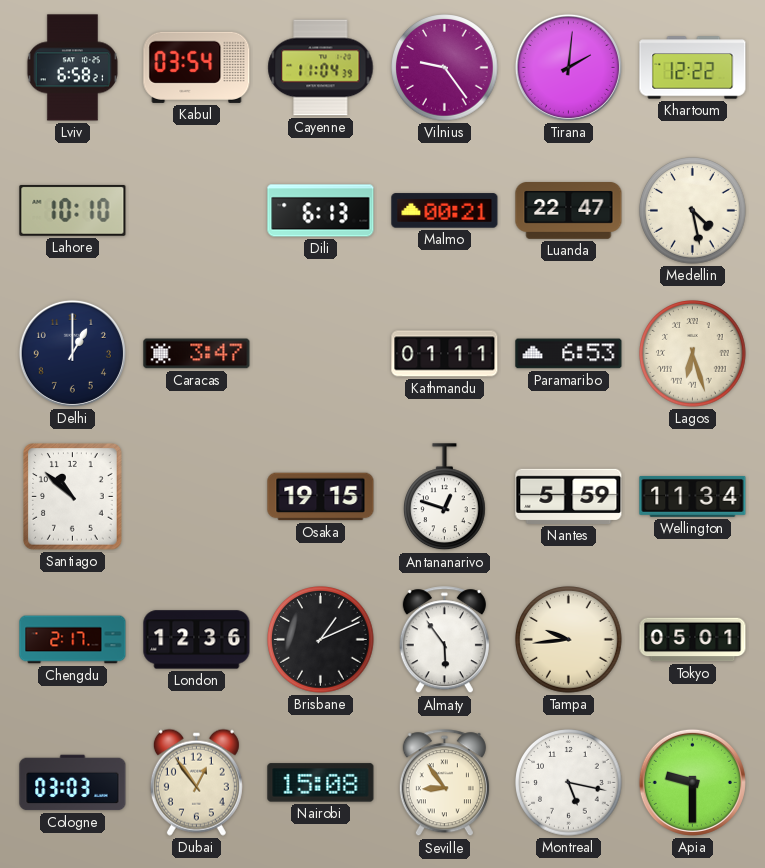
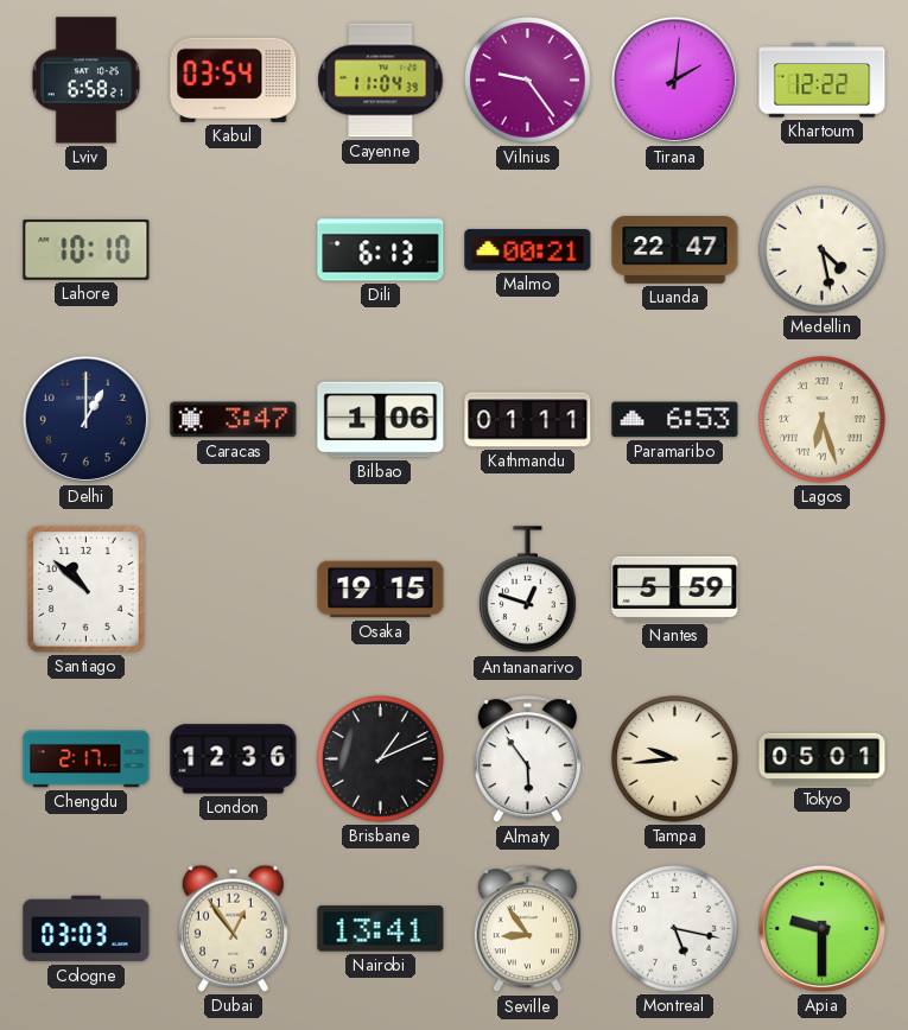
Bilbao: none -> 1:06 (381, 420)
Wellington: 11:34 -> none (693, 496)
Nairobi: 15:08 -> 13:41 (381, 929)
